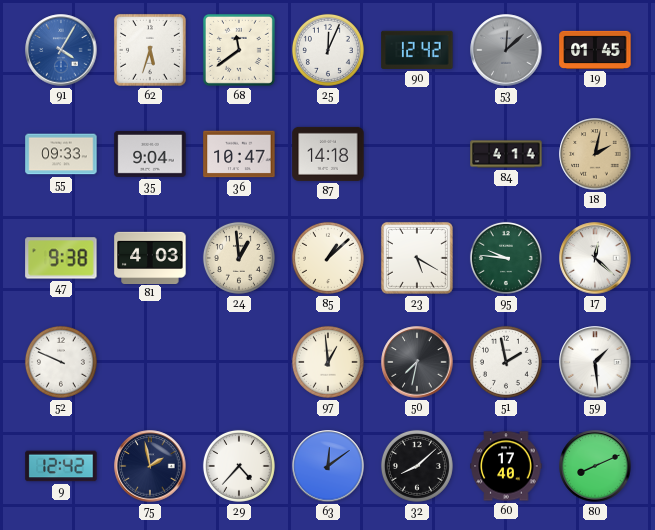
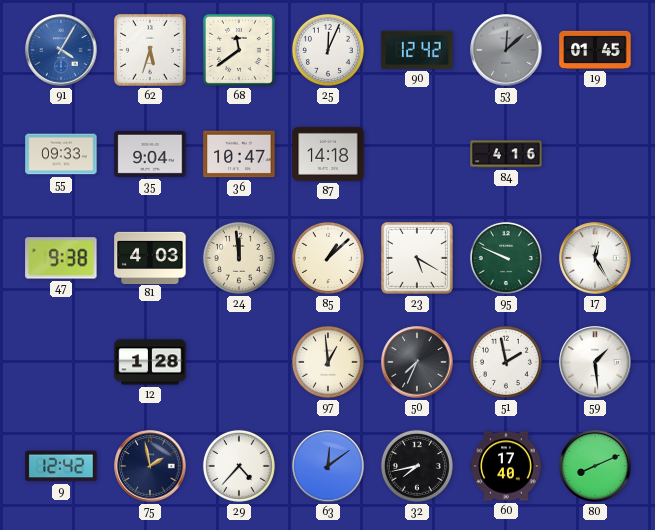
84: 4:14 -> 4:16 (506, 154)
18: 2:02 -> none (595, 154)
24: 12:59 -> 11:59 (239, 258)
95: 9:46 -> 9:49 (506, 258)
17: 12:22 -> 12:25 (595, 258)
52: 9:49 -> none (61, 362)
12: none -> 1:28 (150, 362)
50: 7:32 -> 7:34 (417, 362)
32: 8:08 -> 7:43 (417, 466)
